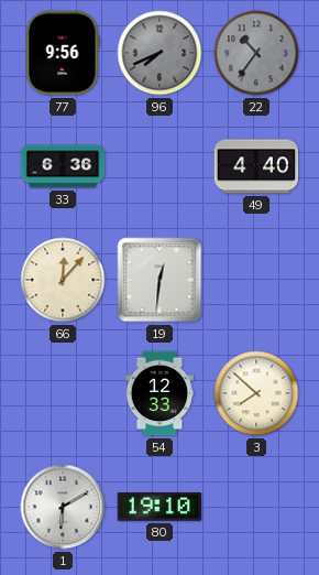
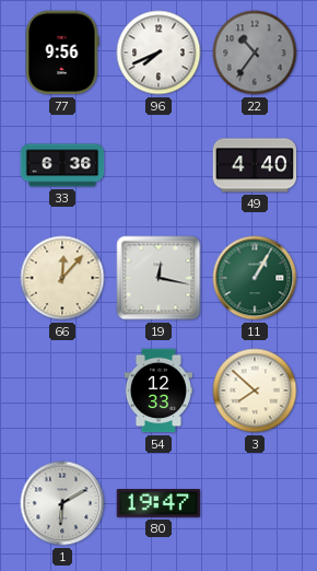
96 dial: grey -> white (158, 53)
19: 12:31 -> 12:17 (158, 278)
11: none -> 1:05 (255, 278)
80: 19:10 -> 19:47 (158, 504)
